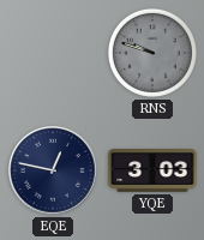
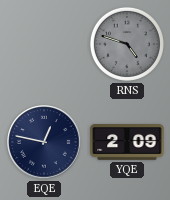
RNS: 9:48 -> 4:48 (127, 44)
YQE: 3:03 -> 2:09 (127, 143)
